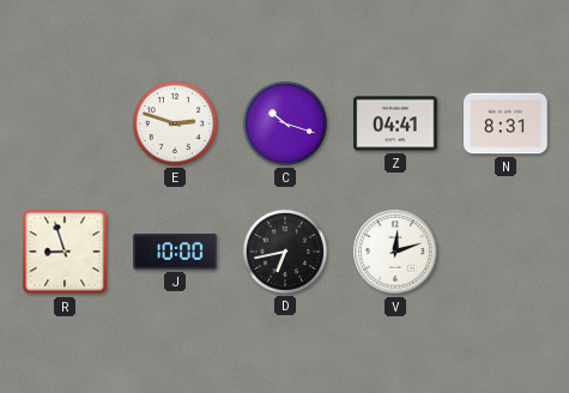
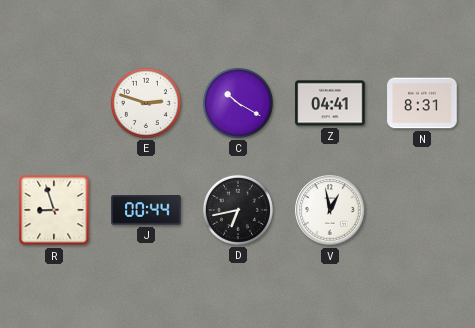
C: 10:18 -> 10:20 (238, 103)
J: 10:00 -> 00:44 (146, 210)
V: 12:12 -> 12:58 (330, 210)
